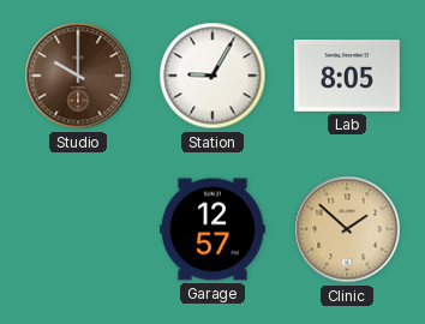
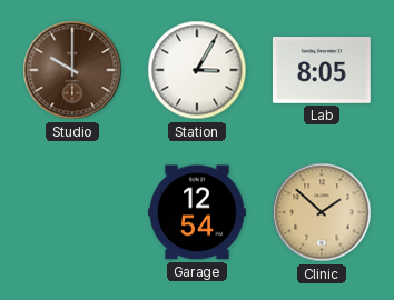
Station: 9:05 -> 3:05 (197, 70)
Garage: 12:57 -> 12:54 (198, 212)
